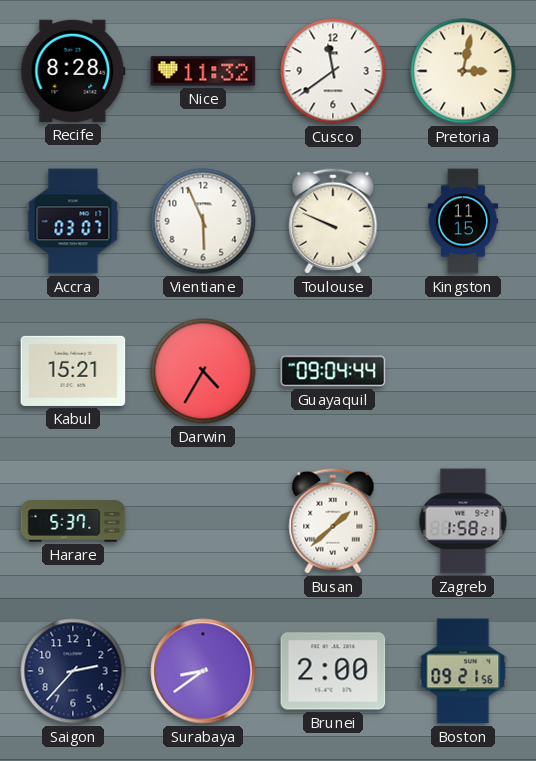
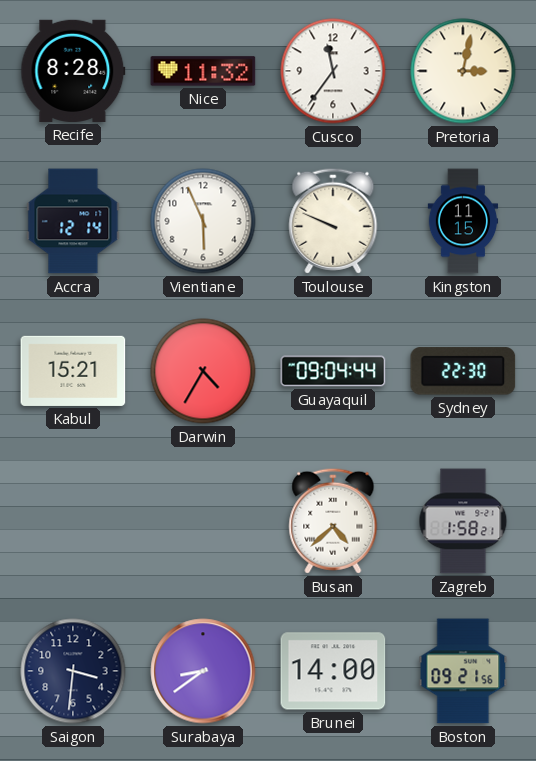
Cusco: 11:39 -> 11:36 (333, 71)
Accra: 03:07 -> 12:14 (73, 221)
Sydney: none -> 22:30 (463, 371)
Harare: 5:37 -> none (73, 521)
Busan: 1:38 -> 4:38 (333, 521)
Saigon: 2:37 -> 3:31 (73, 671)
Brunei: 2:00 -> 14:00 (333, 671)
